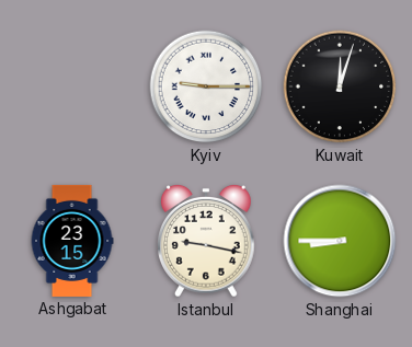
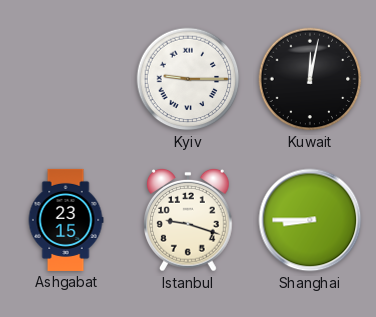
Kuwait: 12:03 -> 12:02 (310, 79)
Istanbul: 9:17 -> 9:18 (189, 220)
